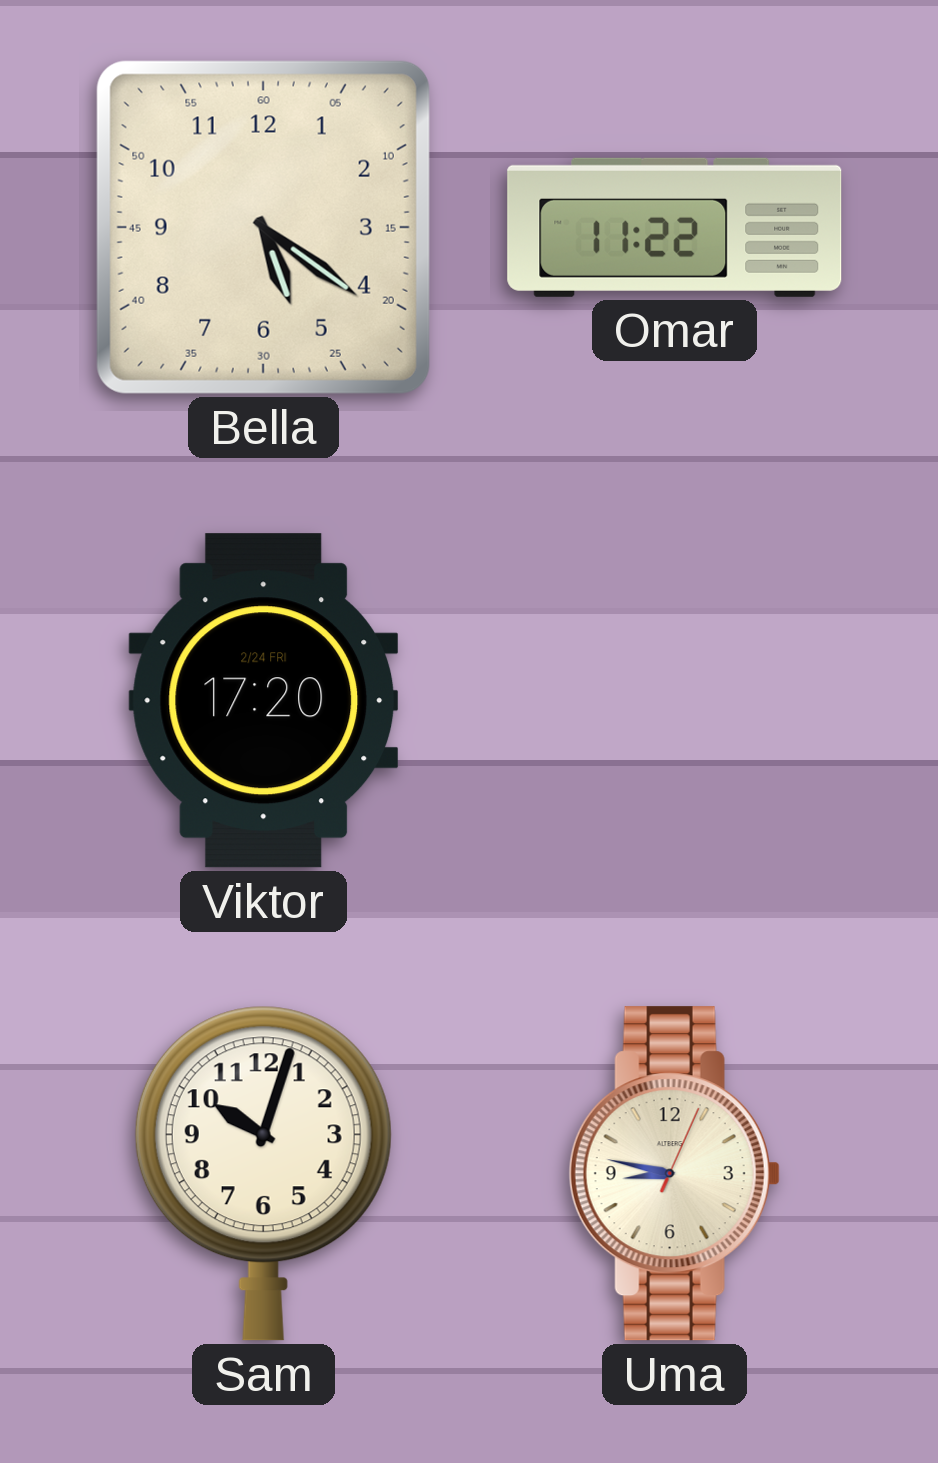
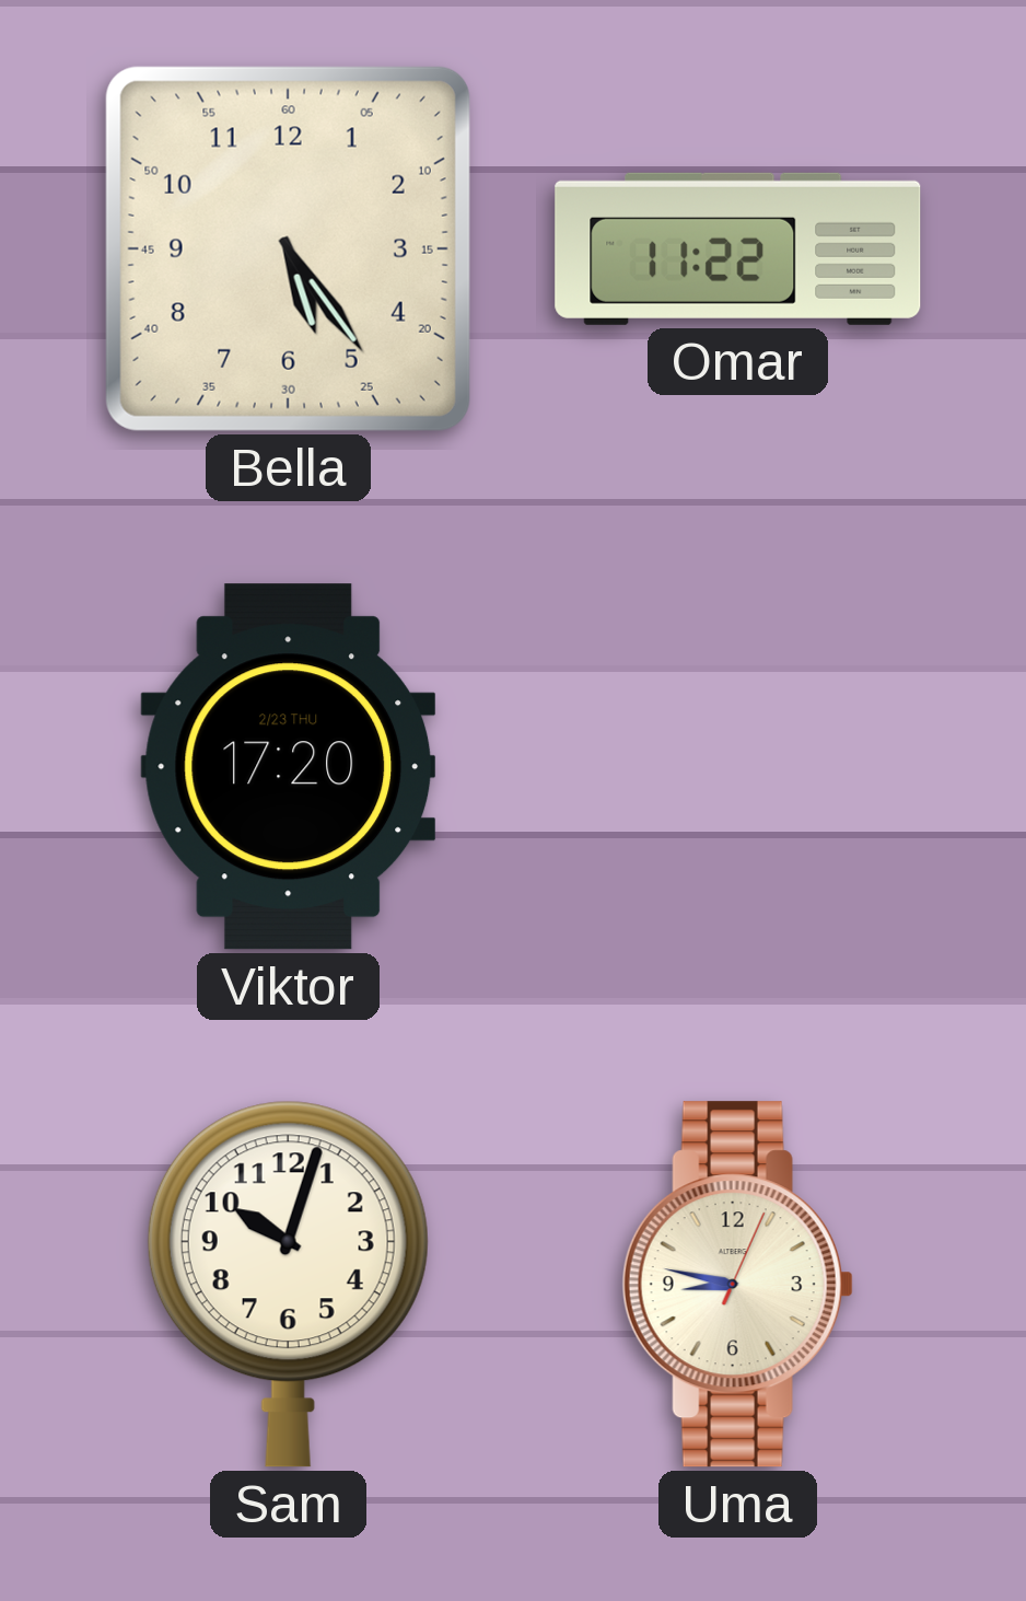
Bella: 5:21 -> 5:24 (288, 248)
Viktor date: 2/24 FRI -> 2/23 THU (289, 767)
